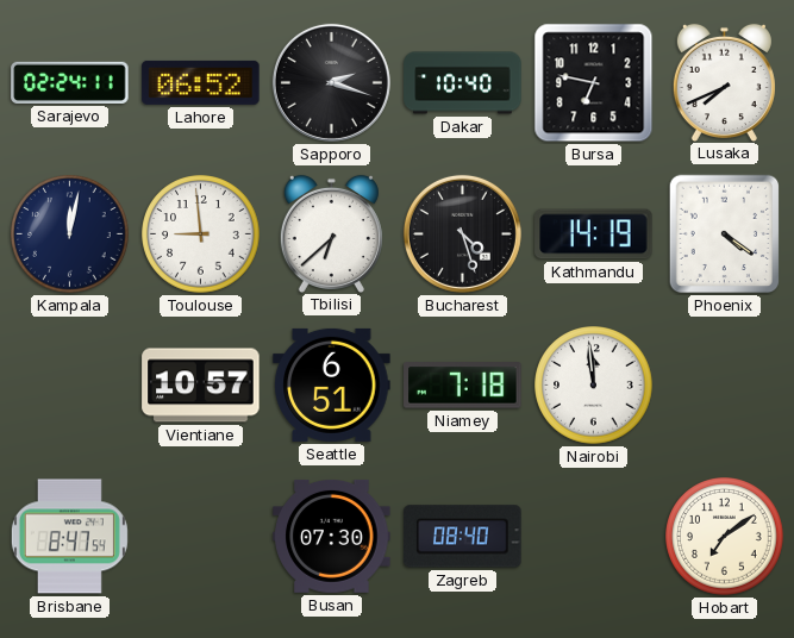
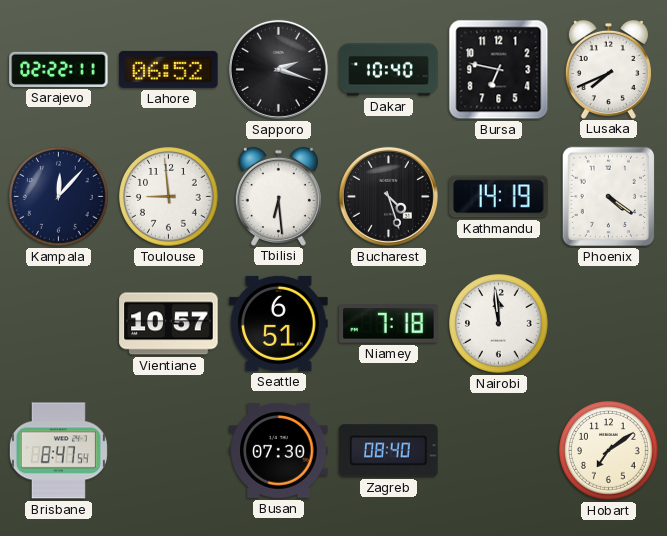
Sarajevo: 02:24 -> 02:22 (59, 69)
Kampala: 12:02 -> 12:07 (59, 197)
Tbilisi: 6:38 -> 6:29 (278, 196)
